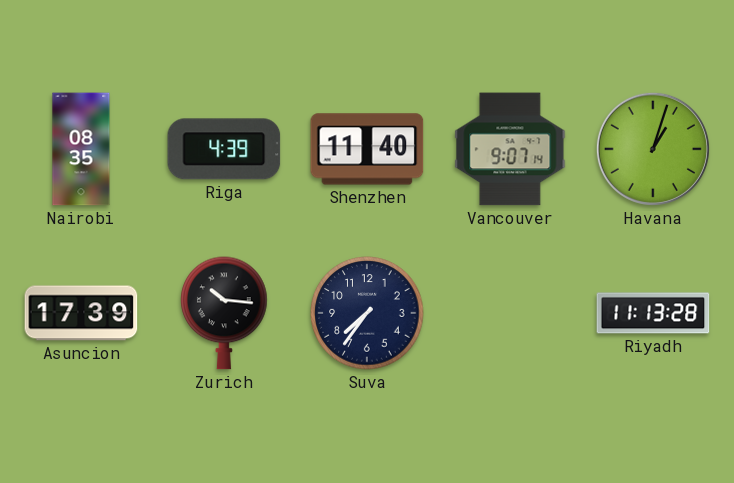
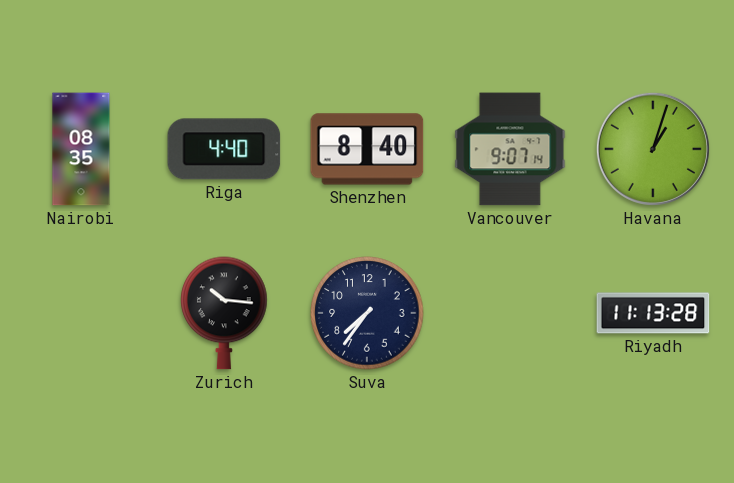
Riga: 4:39 -> 4:40 (224, 149)
Shenzhen: 11:40 -> 8:40 (367, 149)
Asuncion: 17:39 -> none (81, 313)
